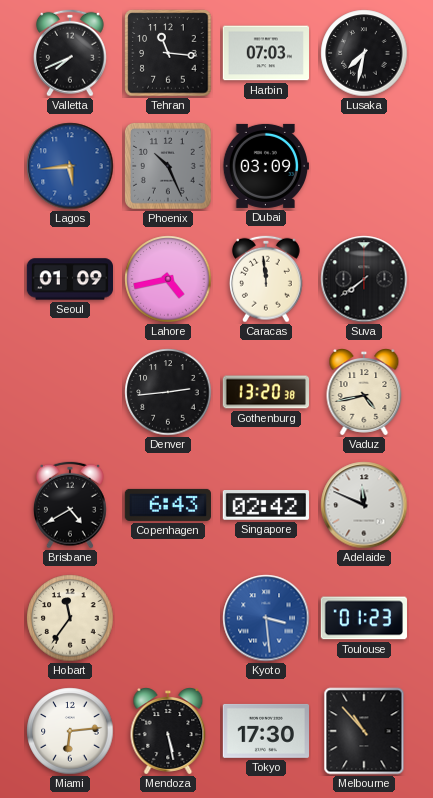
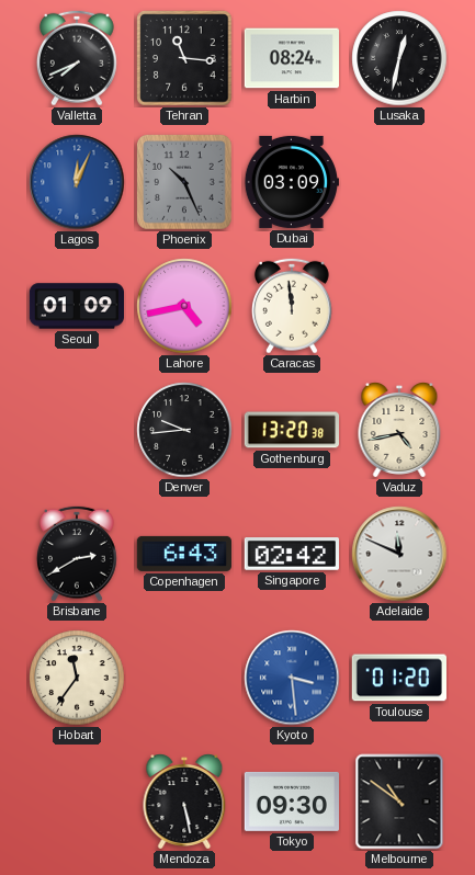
Harbin: 07:03 -> 08:24 (291, 58)
Lusaka: 7:32 -> 12:32 (399, 58)
Lagos: 5:44 -> 12:04 (77, 182)
Suva: 7:39 -> none (364, 279)
Denver: 2:44 -> 9:44 (184, 430)
Brisbane: 4:40 -> 2:40 (77, 554)
Toulouse: 01:23 -> 01:20 (399, 678)
Miami: 6:14 -> none (70, 731)
Tokyo: 17:30 -> 09:30 (291, 802)
Melbourne: 10:53 -> 10:51 (399, 802)
